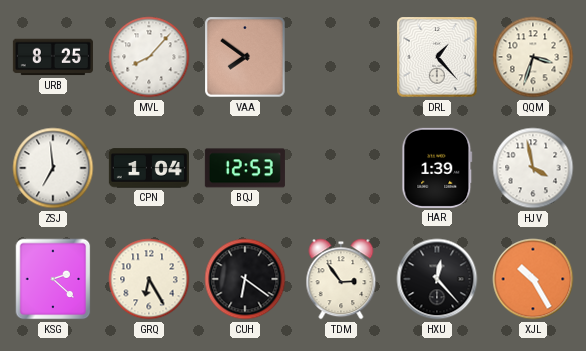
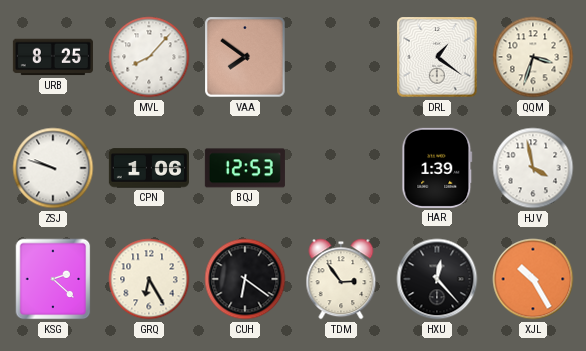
DRL: 1:23 -> 1:21 (437, 57)
ZSJ: 6:59 -> 9:48 (53, 168)
CPN: 1:04 -> 1:06 (149, 168)
